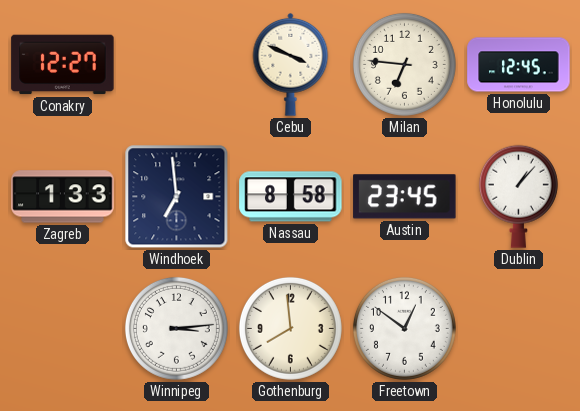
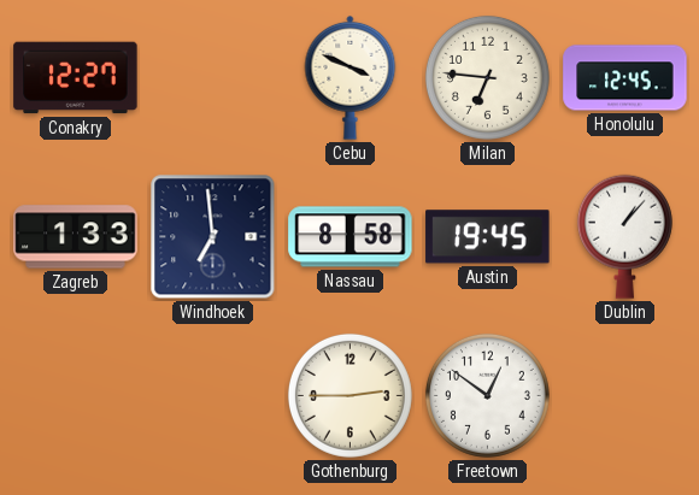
Austin: 23:45 -> 19:45 (488, 237)
Winnipeg: 3:14 -> none (176, 328)
Gothenburg: 7:59 -> 2:45 (349, 395)
